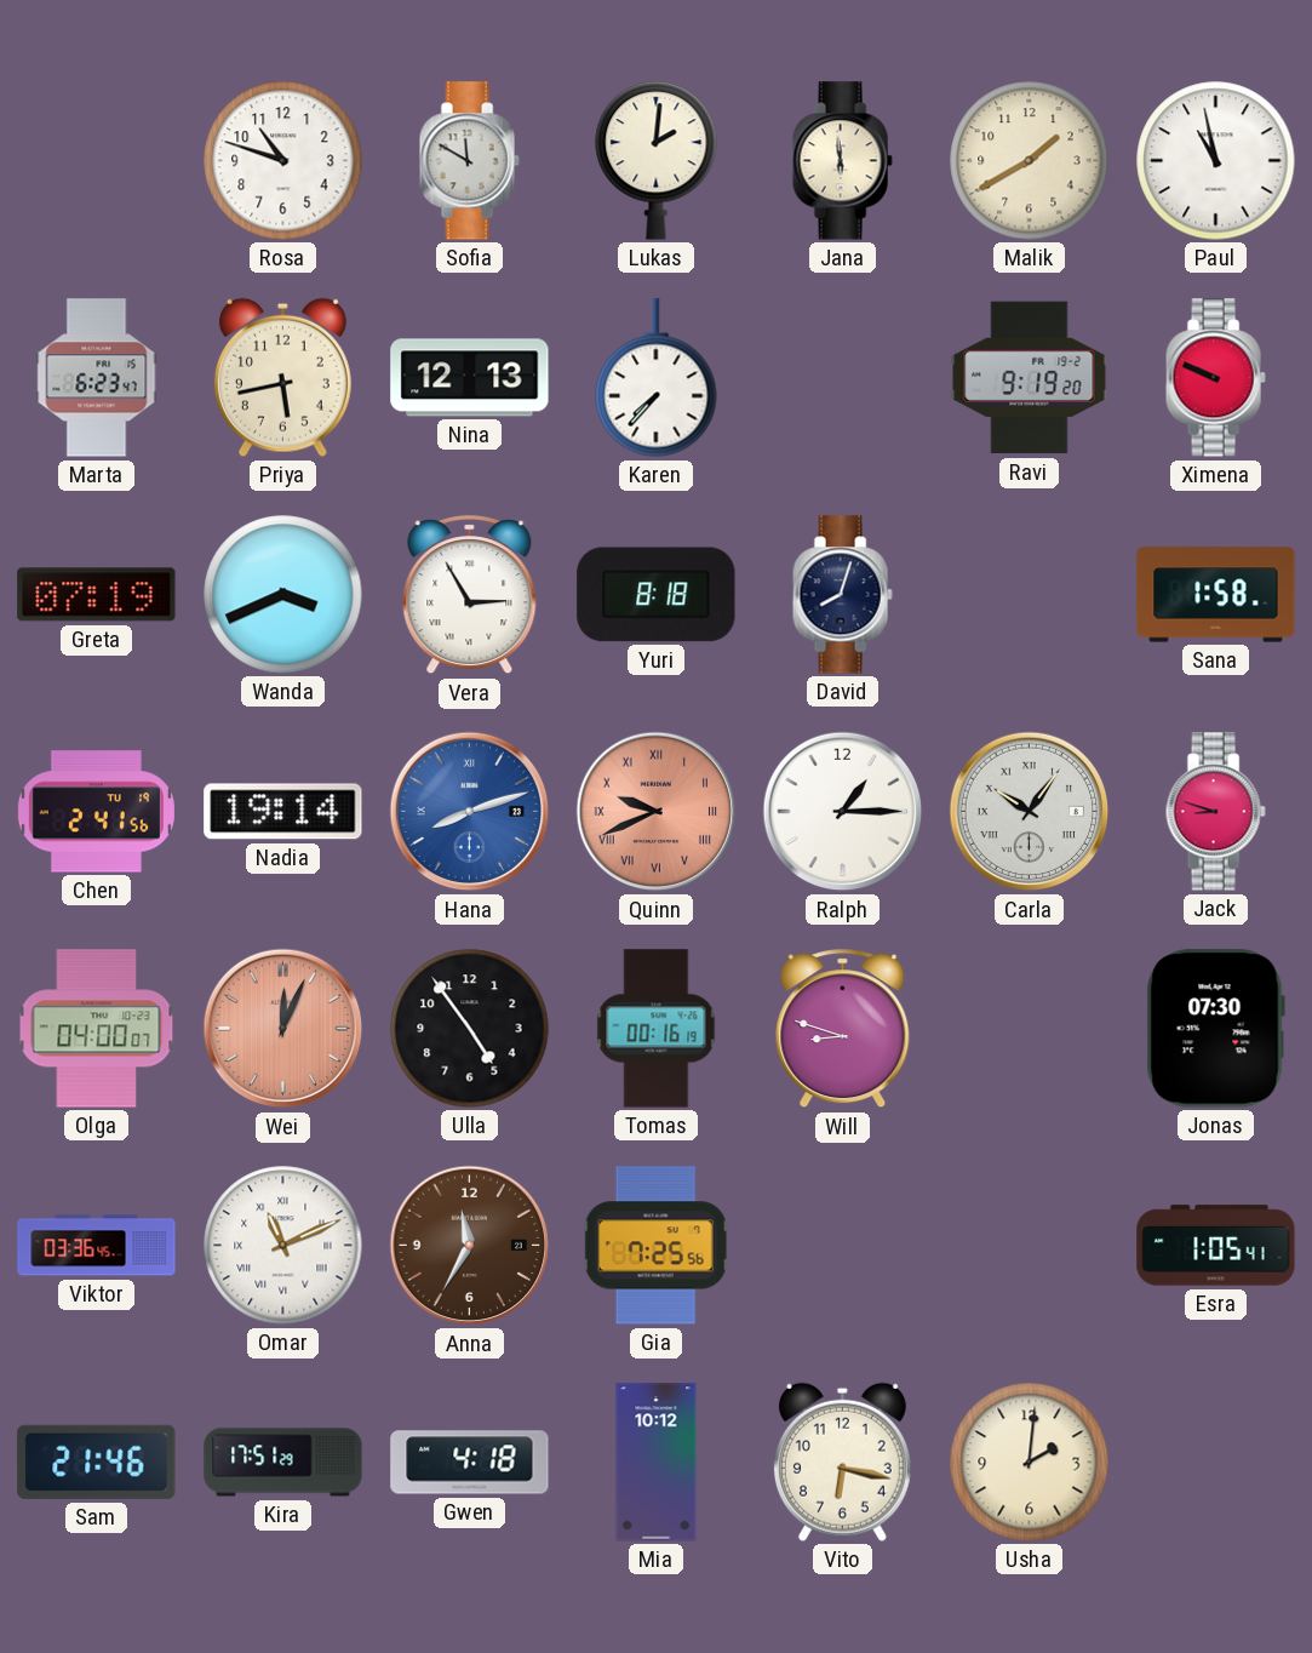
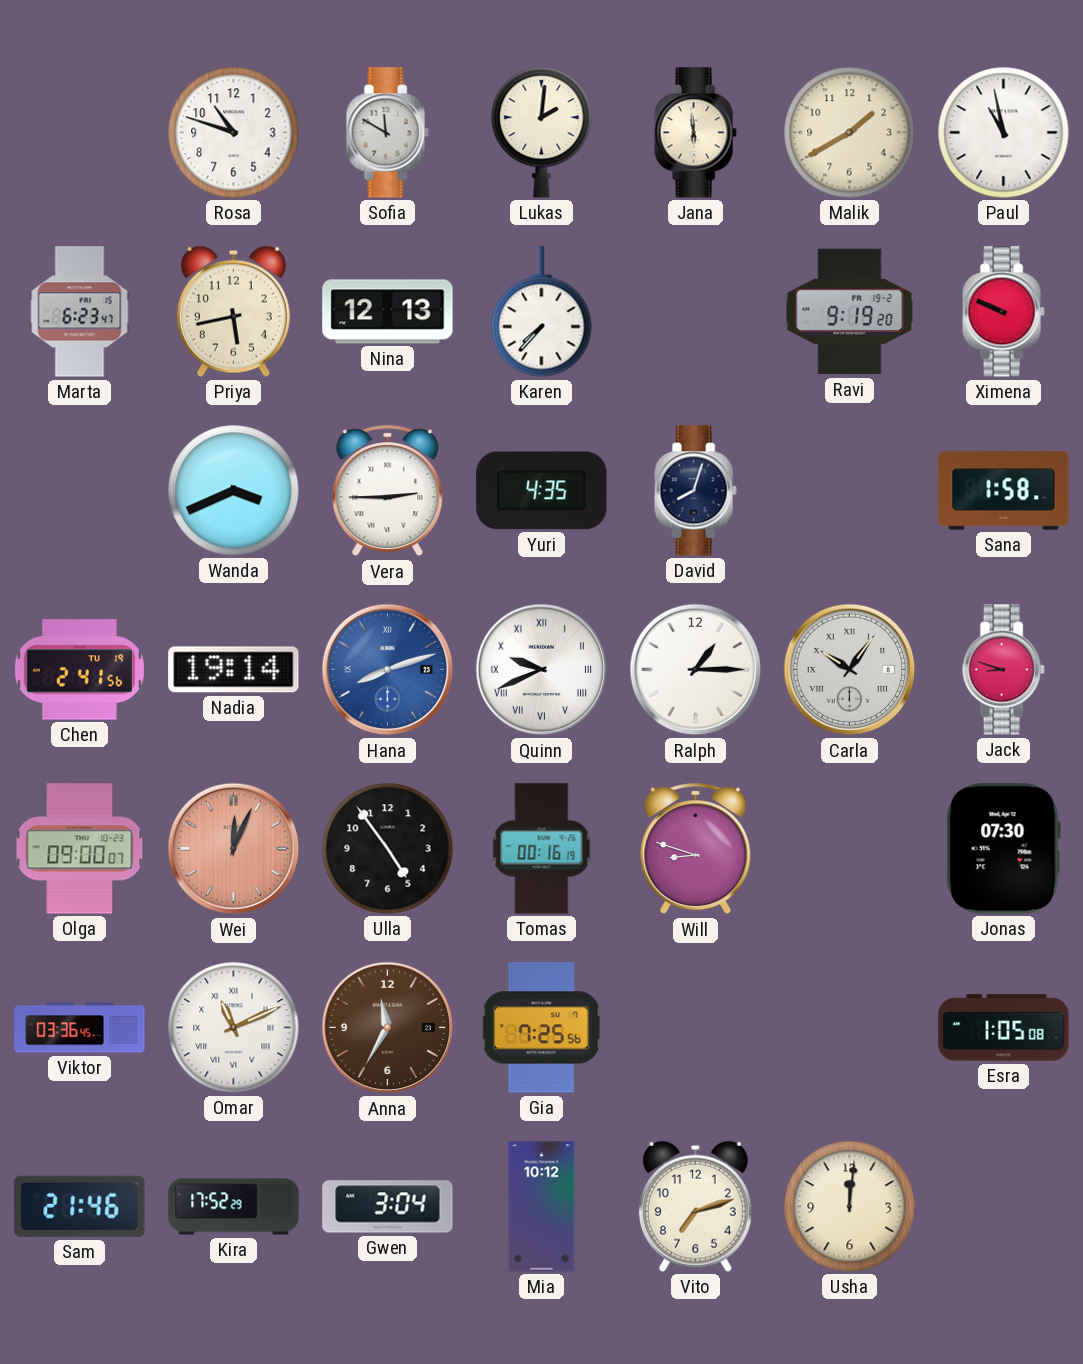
Greta: 07:19 -> none (97, 595)
Vera: 2:55 -> 2:45 (388, 491)
Yuri: 8:18 -> 4:35 (542, 491)
Quinn dial: salmon -> white (542, 670)
Olga: 04:00 -> 09:00 (80, 849)
Esra: 1:05:41 -> 1:05:08 (1004, 1028)
Kira: 17:51 -> 17:52 (234, 1207)
Gwen: 4:18 -> 3:04 (388, 1207)
Vito: 6:17 -> 7:12 (695, 1206)
Usha: 2:01 -> 12:01 (850, 1207)
